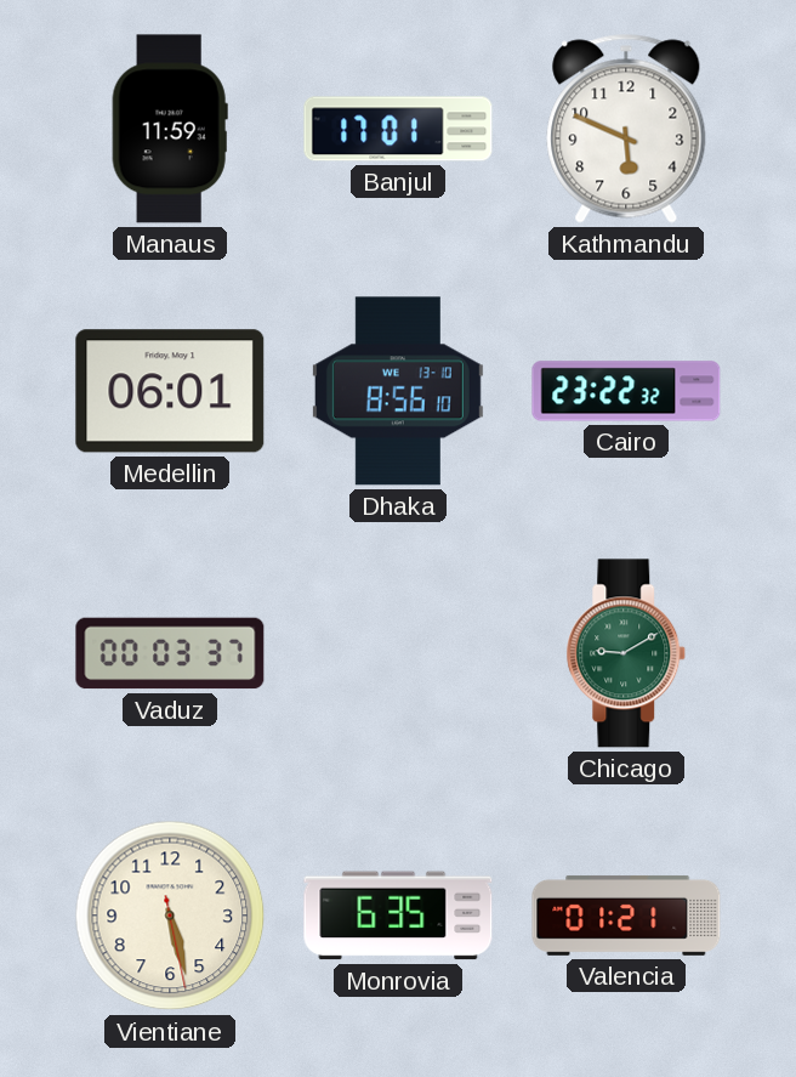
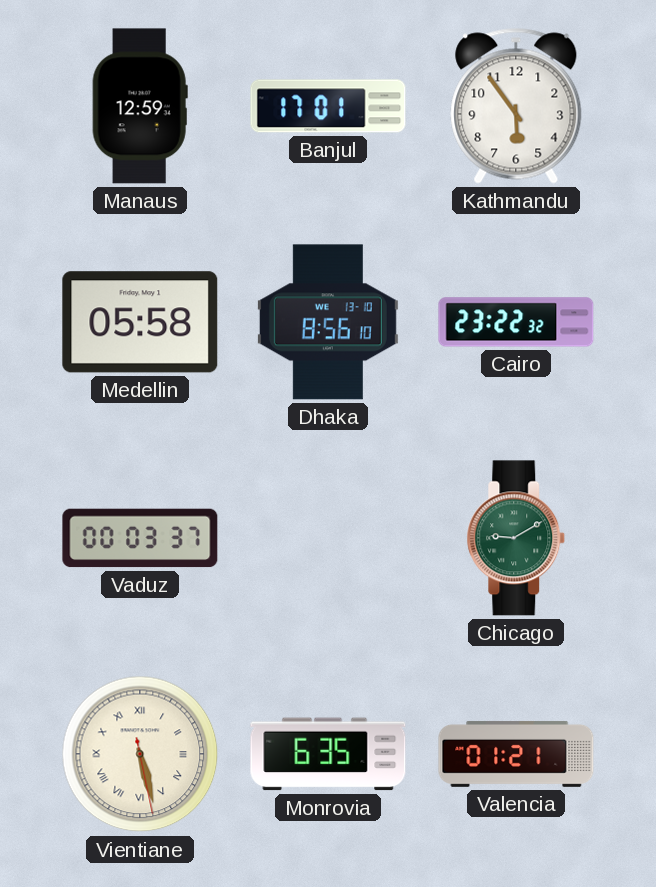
Manaus: 11:59 -> 12:59 (140, 106)
Kathmandu: 5:49 -> 5:54 (516, 106)
Medellin: 06:01 -> 05:58 (140, 322)
Vientiane numerals: Arabic -> Roman (140, 754)
